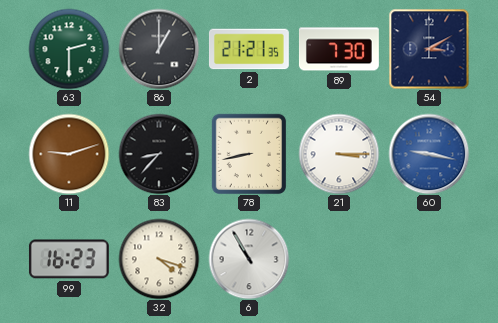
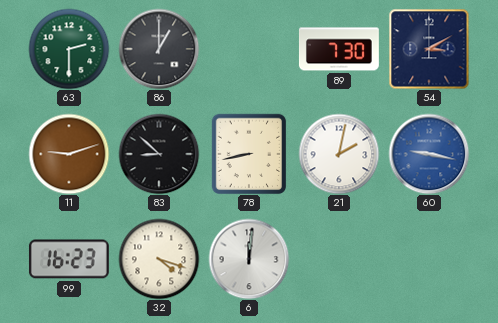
2: 21:21 -> none (249, 49)
83: 8:37 -> 8:52 (159, 154)
21: 3:15 -> 2:02 (339, 154)
6: 10:55 -> 12:01 (249, 259)
